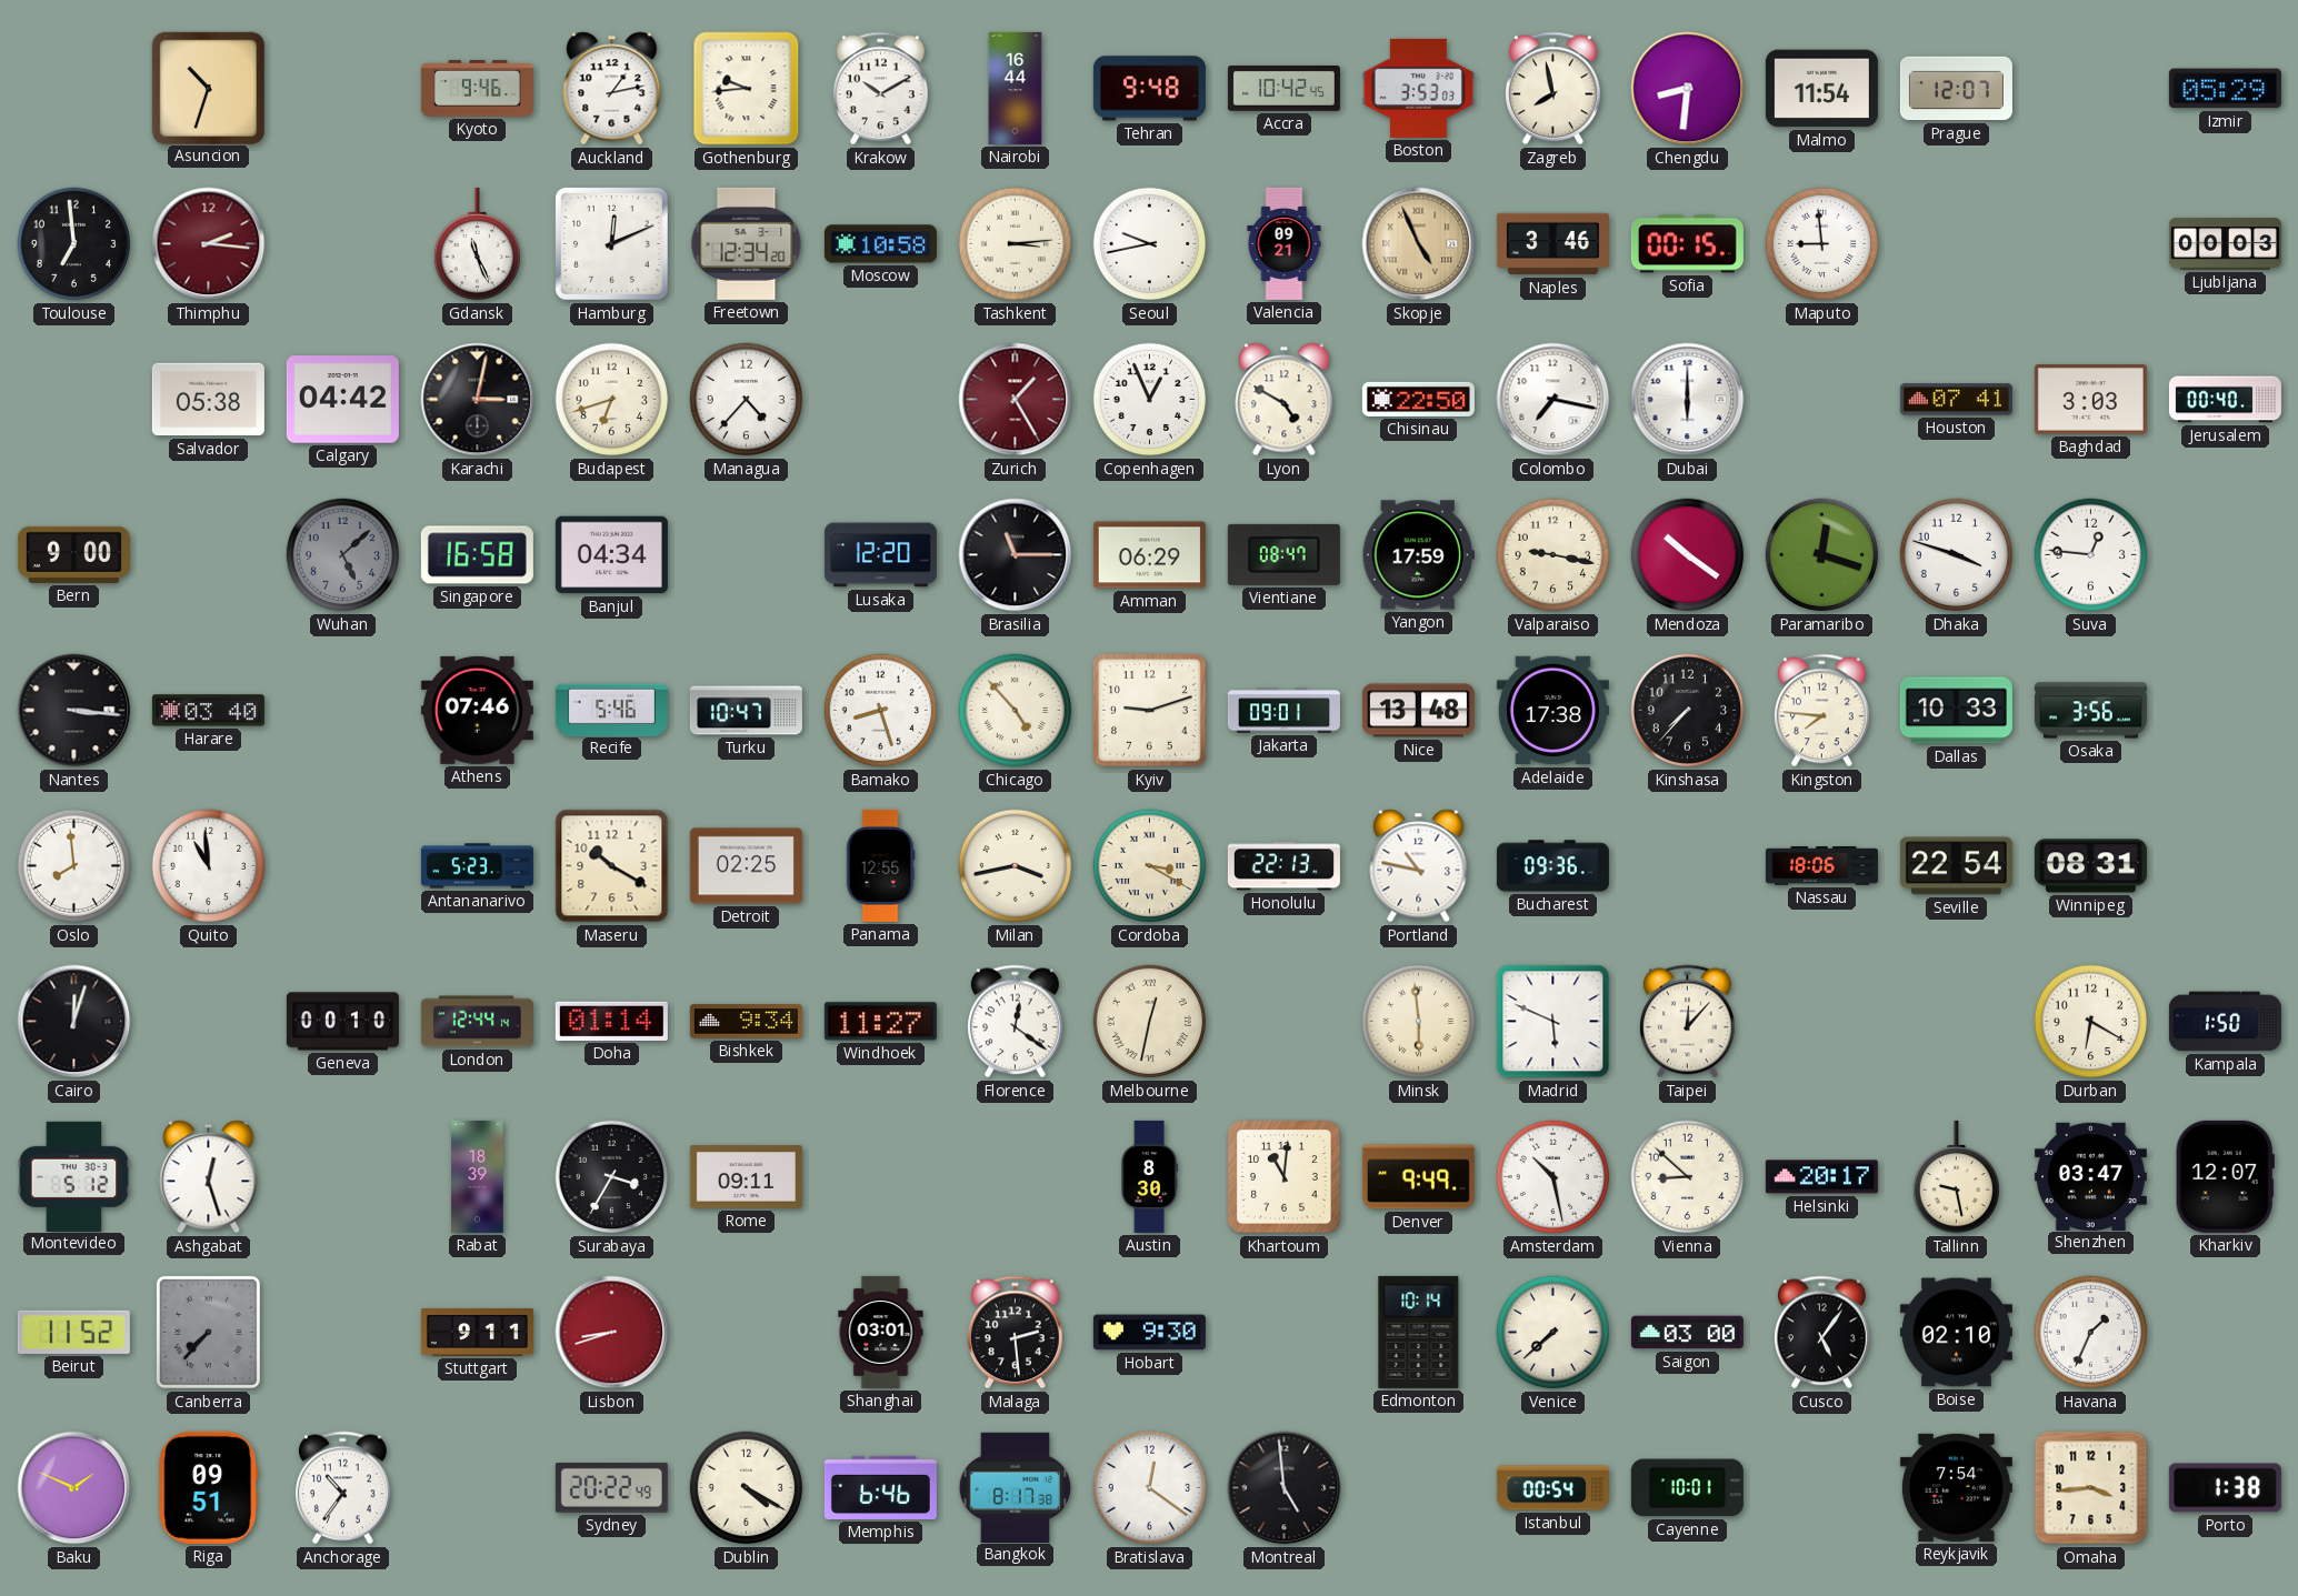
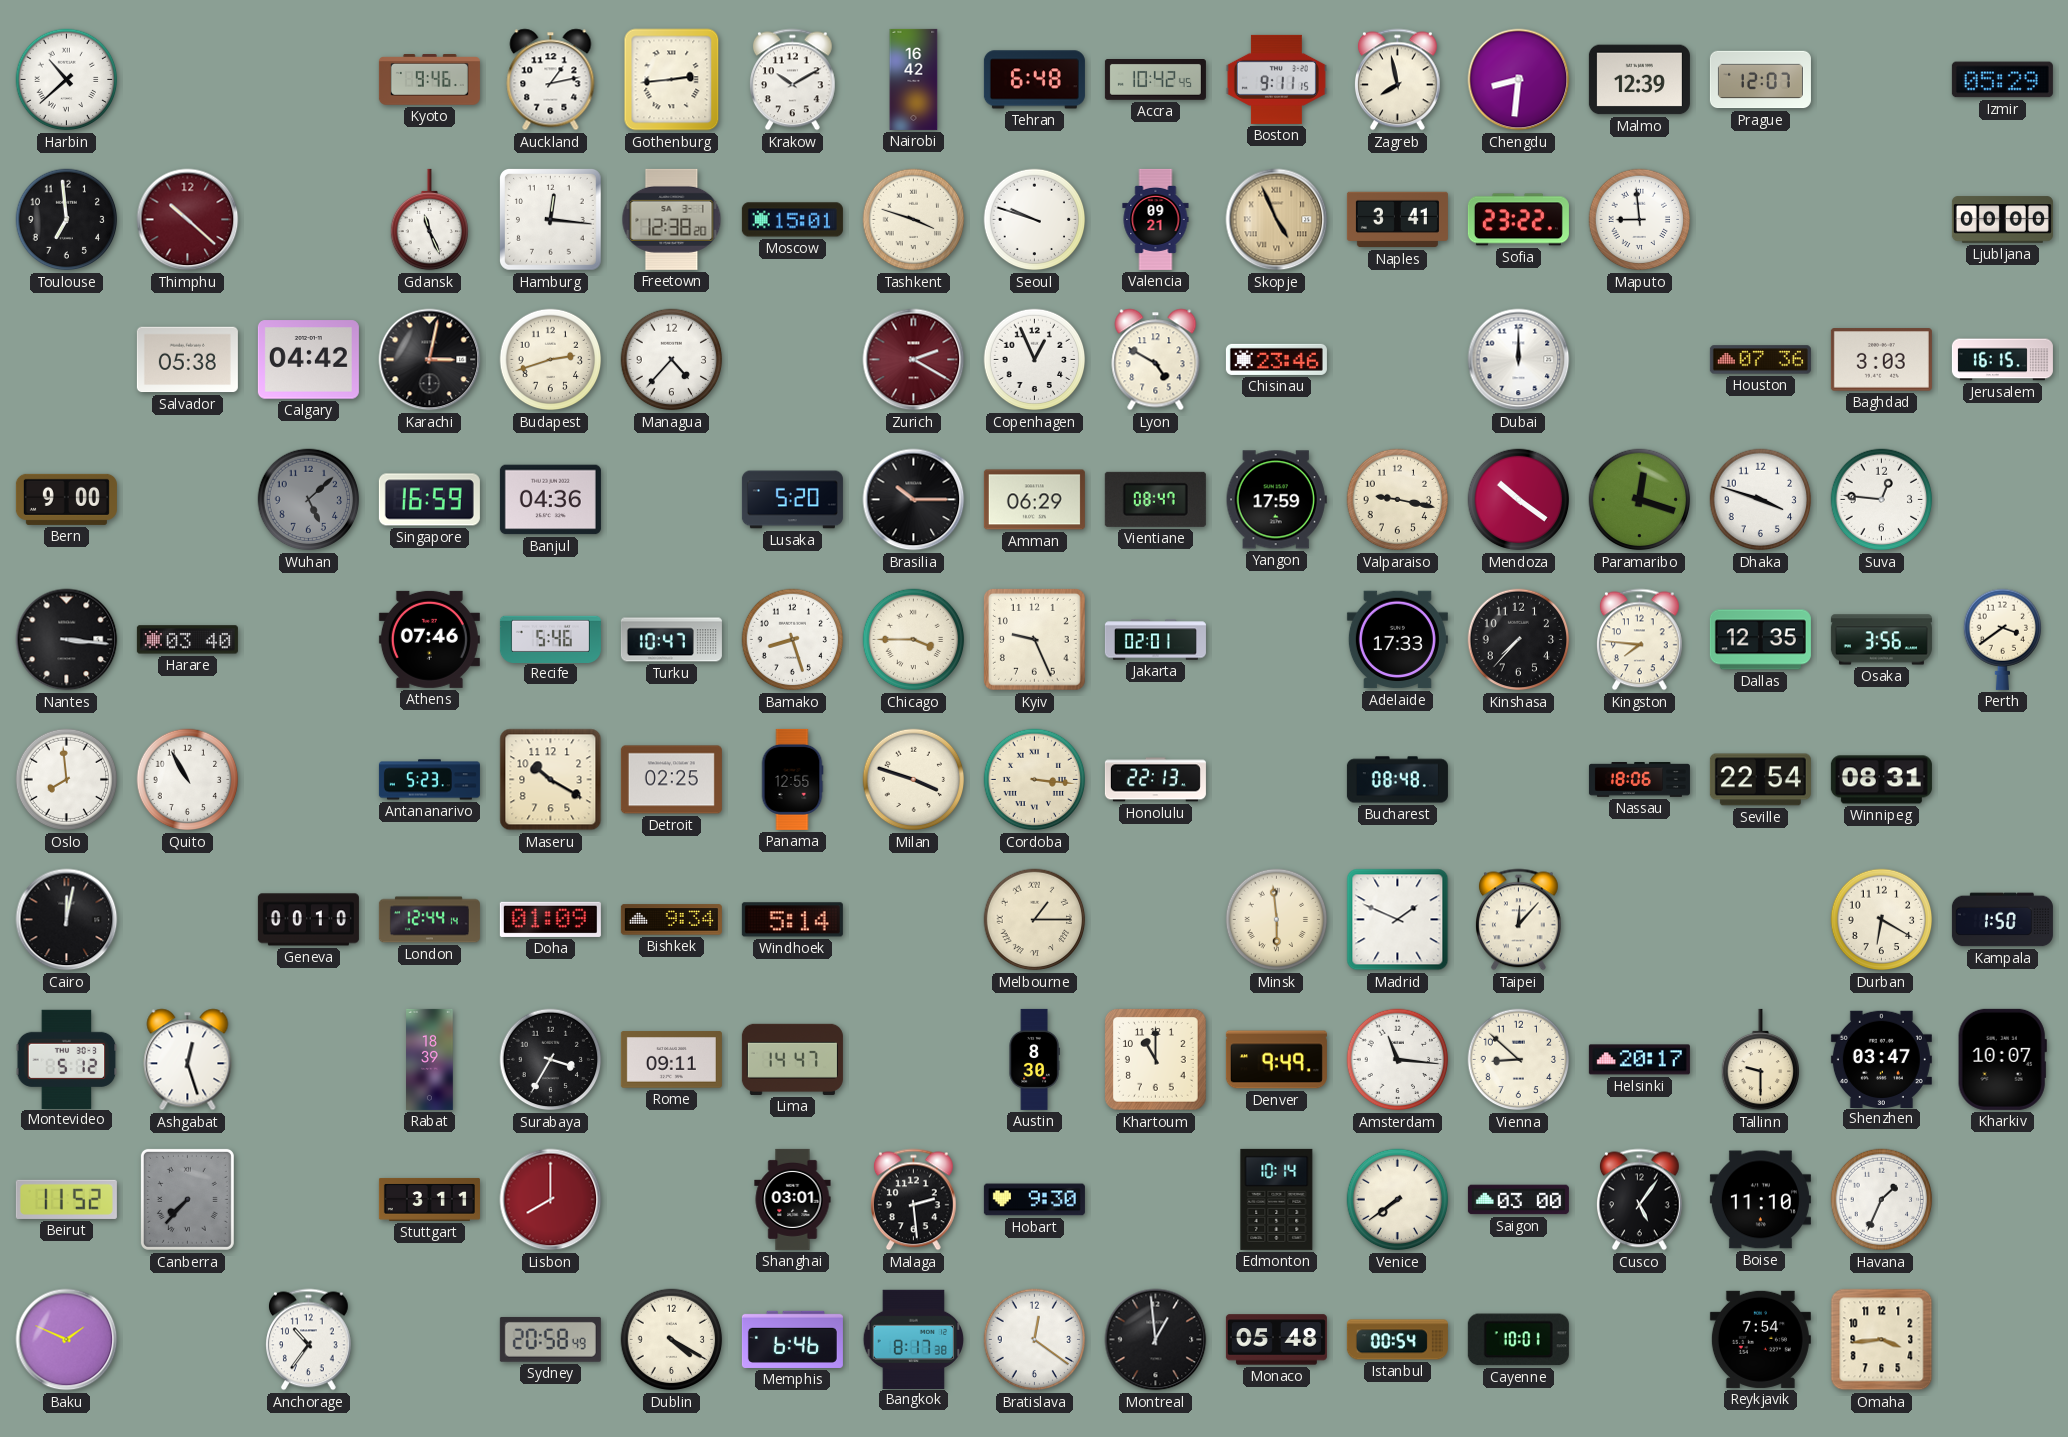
Harbin: none -> 10:38 (67, 80)
Asuncion: 10:33 -> none (208, 88)
Gothenburg: 9:44 -> 2:44 (672, 80)
Nairobi: 16:44 -> 16:42 (914, 79)
Tehran: 9:48 -> 6:48 (1034, 80)
Boston: 3:53 -> 9:11 (1276, 79)
Malmo: 11:54 -> 12:39 (1639, 80)
Thimphu: 2:16 -> 10:22 (188, 220)
Hamburg: 12:11 -> 12:16 (551, 220)
Freetown: 12:34 -> 12:38 (672, 219)
Moscow: 10:58 -> 15:01 (792, 220)
Tashkent: 3:14 -> 3:48 (914, 220)
Seoul: 9:43 -> 9:48 (1035, 220)
Naples: 3:46 -> 3:41 (1397, 220)
Sofia: 00:15 -> 23:22 (1518, 220)
Ljubljana: 00:03 -> 00:00 (2002, 220)
Budapest: 6:42 -> 2:42 (551, 360)
Zurich: 1:25 -> 2:20 (914, 360)
Chisinau: 22:50 -> 23:46 (1276, 359)
Colombo: 7:17 -> none (1553, 400)
Dubai: 6:00 -> 12:00 (1519, 360)
Houston: 07:41 -> 07:36 (1760, 360)
Jerusalem: 00:40 -> 16:15 (2002, 360)
Singapore: 16:58 -> 16:59 (429, 500)
Banjul: 04:34 -> 04:36 (550, 500)
Lusaka: 12:20 -> 5:20 (792, 500)
Brasilia: 11:15 -> 10:15 (914, 500)
Chicago: 4:53 -> 3:45 (914, 640)
Kyiv: 9:12 -> 9:26 (1035, 640)
Jakarta: 09:01 -> 02:01 (1155, 640)
Nice: 13:48 -> none (1418, 711)
Adelaide: 17:38 -> 17:33 (1397, 640)
Dallas: 10:33 -> 12:35 (1760, 640)
Perth: none -> 3:39 (2002, 639)
Quito: 10:59 -> 10:55 (188, 780)
Milan: 3:43 -> 3:48 (914, 780)
Cordoba: 3:20 -> 3:16 (1035, 780)
Portland: 10:47 -> none (1419, 866)
Bucharest: 09:36 -> 08:48 (1397, 780)
Cairo: 12:03 -> 12:02 (67, 920)
Doha: 01:14 -> 01:09 (550, 919)
Windhoek: 11:27 -> 5:14 (792, 920)
Florence: 12:21 -> none (1016, 1022)
Melbourne: 12:32 -> 1:15 (1035, 920)
Madrid: 5:49 -> 1:49 (1398, 920)
Lima: none -> 14:47 (792, 1059)
Khartoum: 11:01 -> 11:00 (1156, 1060)
Amsterdam: 10:28 -> 11:16 (1398, 1060)
Tallinn: 9:28 -> 9:30 (1760, 1060)
Kharkiv: 12:07 -> 10:07 (2002, 1059)
Stuttgart: 9:11 -> 3:11 (429, 1199)
Lisbon: 8:42 -> 8:00 (551, 1200)
Venice: 7:38 -> 7:39 (1398, 1200)
Boise: 02:10 -> 11:10 (1760, 1200)
Riga: 09:51 -> none (209, 1487)
Sydney: 20:22 -> 20:58 (550, 1339)
Montreal: 4:59 -> 12:59 (1156, 1340)
Monaco: none -> 05:48 (1276, 1340)
Porto: 1:38 -> none (2225, 1488)
